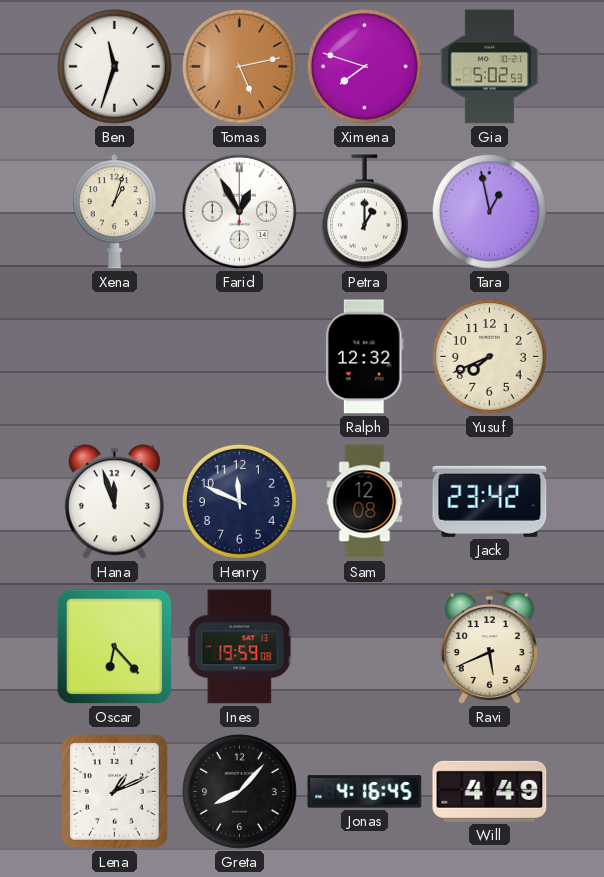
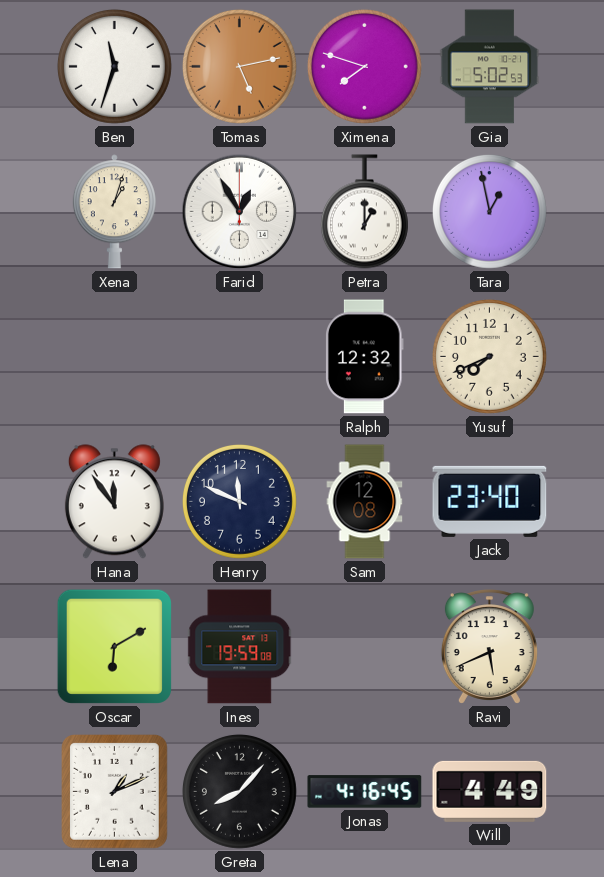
Hana: 11:57 -> 11:54 (114, 502)
Jack: 23:42 -> 23:40 (490, 501)
Oscar: 6:23 -> 6:10 (114, 646)
